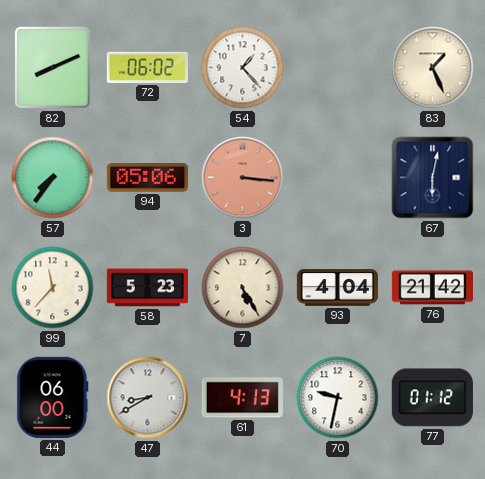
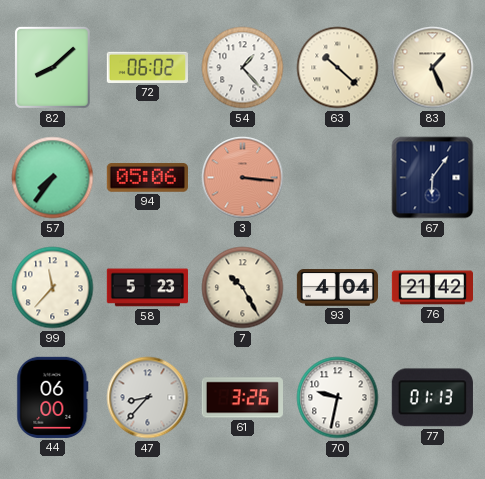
82: 8:11 -> 8:08 (52, 67)
63: none -> 10:22 (338, 68)
67: 6:02 -> 6:06 (433, 178)
7: 5:25 -> 10:25 (243, 288)
47: 8:40 -> 8:37 (148, 398)
61: 4:13 -> 3:26 (242, 398)
77: 01:12 -> 01:13 (432, 398)
